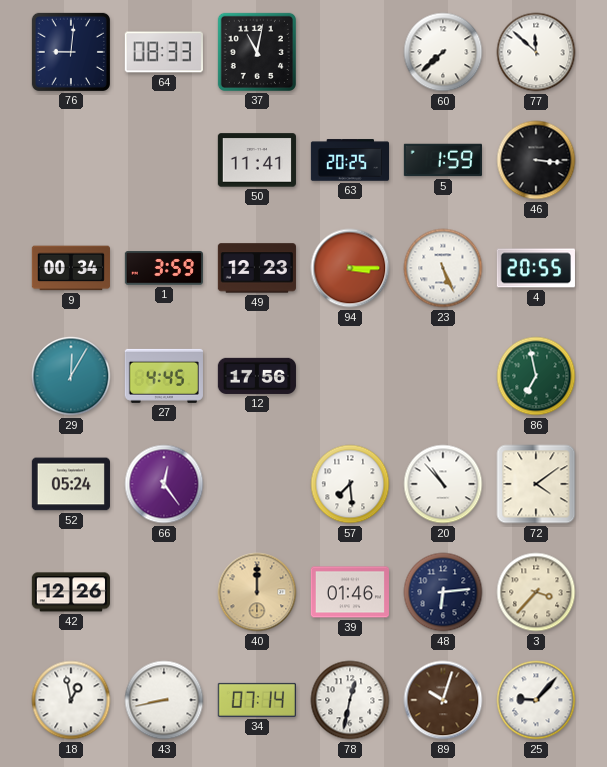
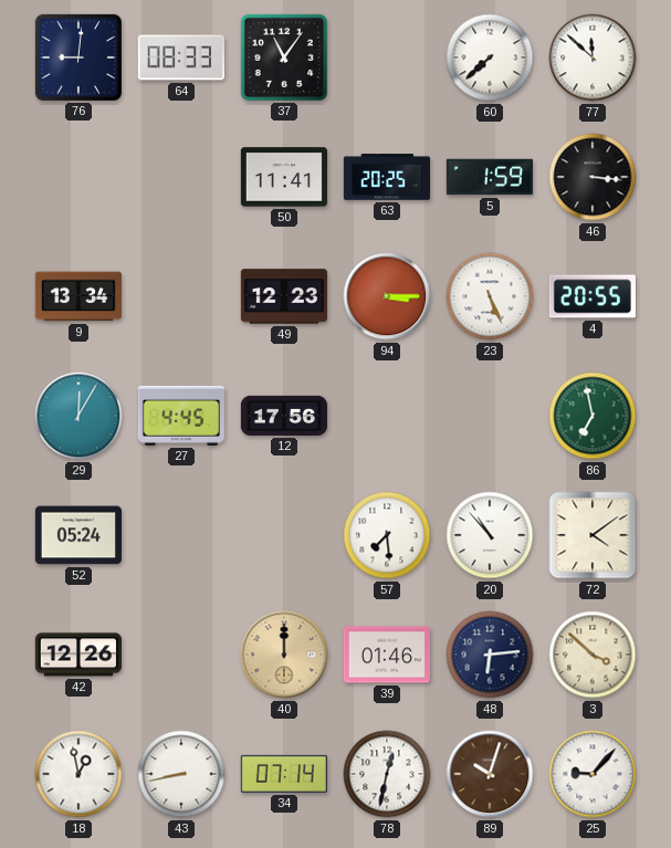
37: 11:02 -> 11:06 (284, 57)
9: 00:34 -> 13:34 (78, 296)
1: 3:59 -> none (164, 268)
66: 12:24 -> none (164, 484)
3: 3:37 -> 3:52 (593, 655)
